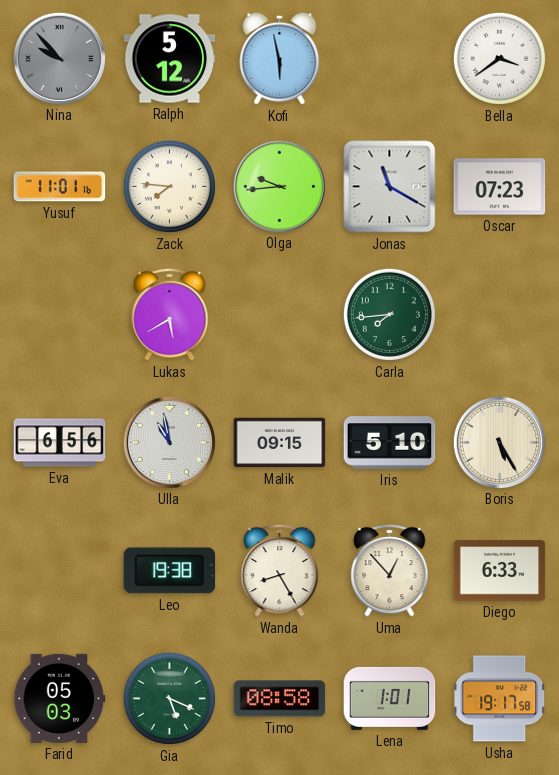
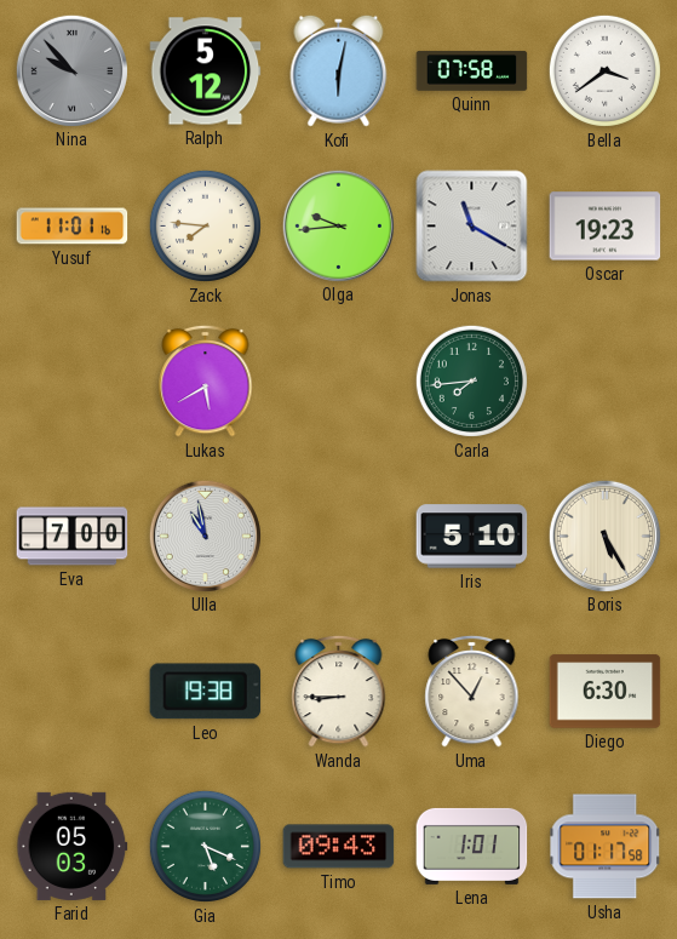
Kofi: 5:58 -> 6:02 (339, 70)
Quinn: none -> 07:58 (472, 70)
Oscar: 07:23 -> 19:23 (606, 227)
Eva: 6:56 -> 7:00 (73, 537)
Malik: 09:15 -> none (280, 443)
Wanda: 8:25 -> 8:45 (339, 691)
Diego: 6:33 -> 6:30 (606, 692)
Timo: 08:58 -> 09:43 (339, 847)
Usha: 19:17 -> 01:17 (606, 847)
